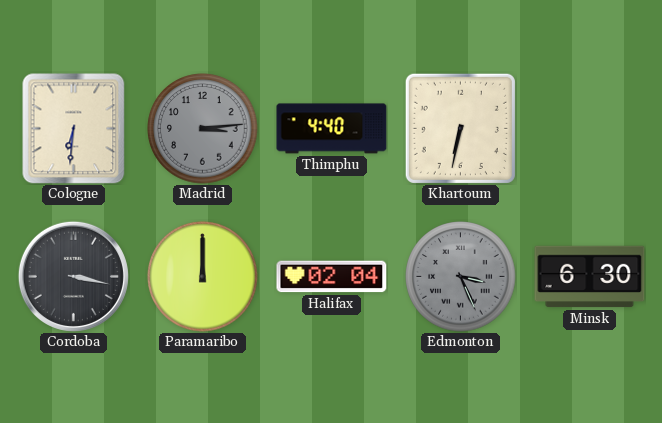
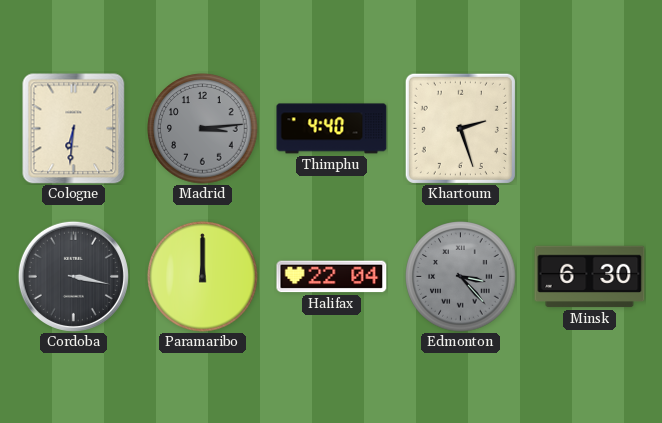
Khartoum: 6:32 -> 2:27 (460, 128)
Halifax: 02:04 -> 22:04 (332, 277)
Edmonton: 3:26 -> 3:23 (461, 277)
